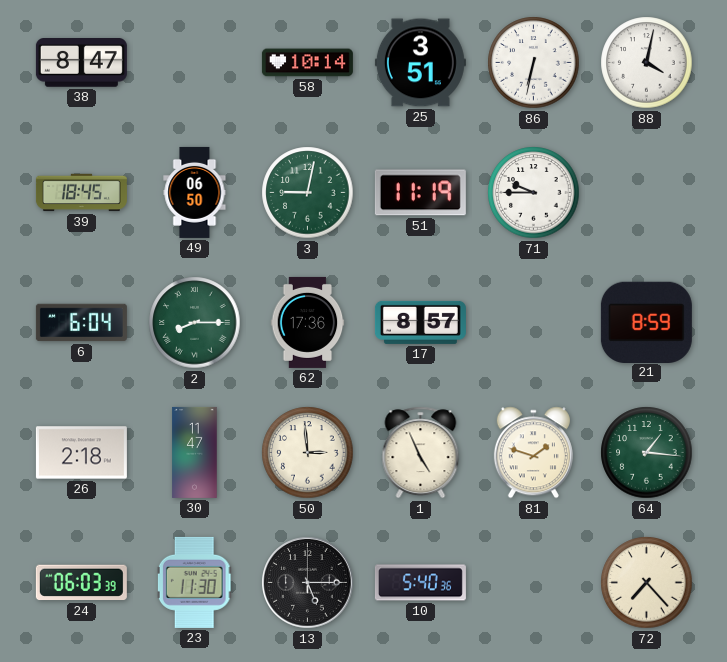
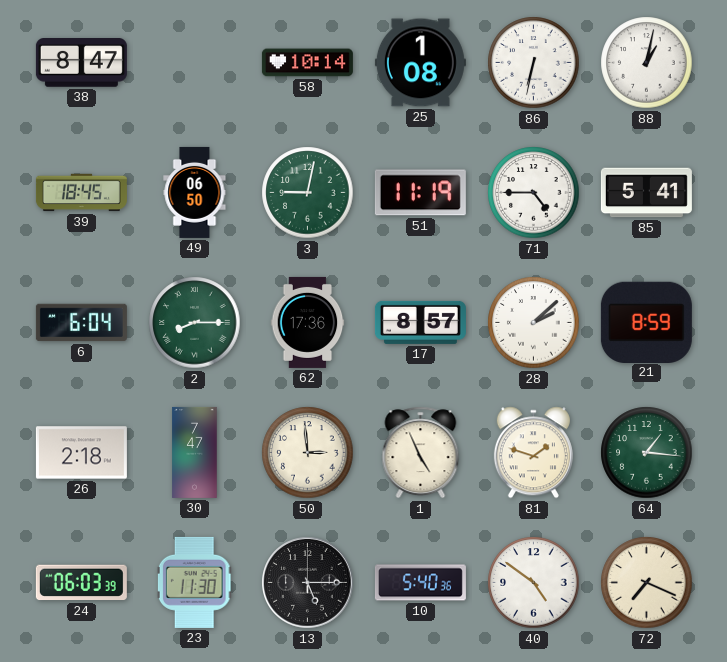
25: 3:51 -> 1:08 (420, 63)
88: 4:02 -> 1:02 (647, 63)
71: 9:45 -> 4:45 (534, 193)
85: none -> 5:41 (646, 193)
28: none -> 2:08 (534, 323)
30: 11:47 -> 7:47 (195, 452)
40: none -> 4:51 (534, 583)
72: 7:23 -> 7:19 (647, 583)
